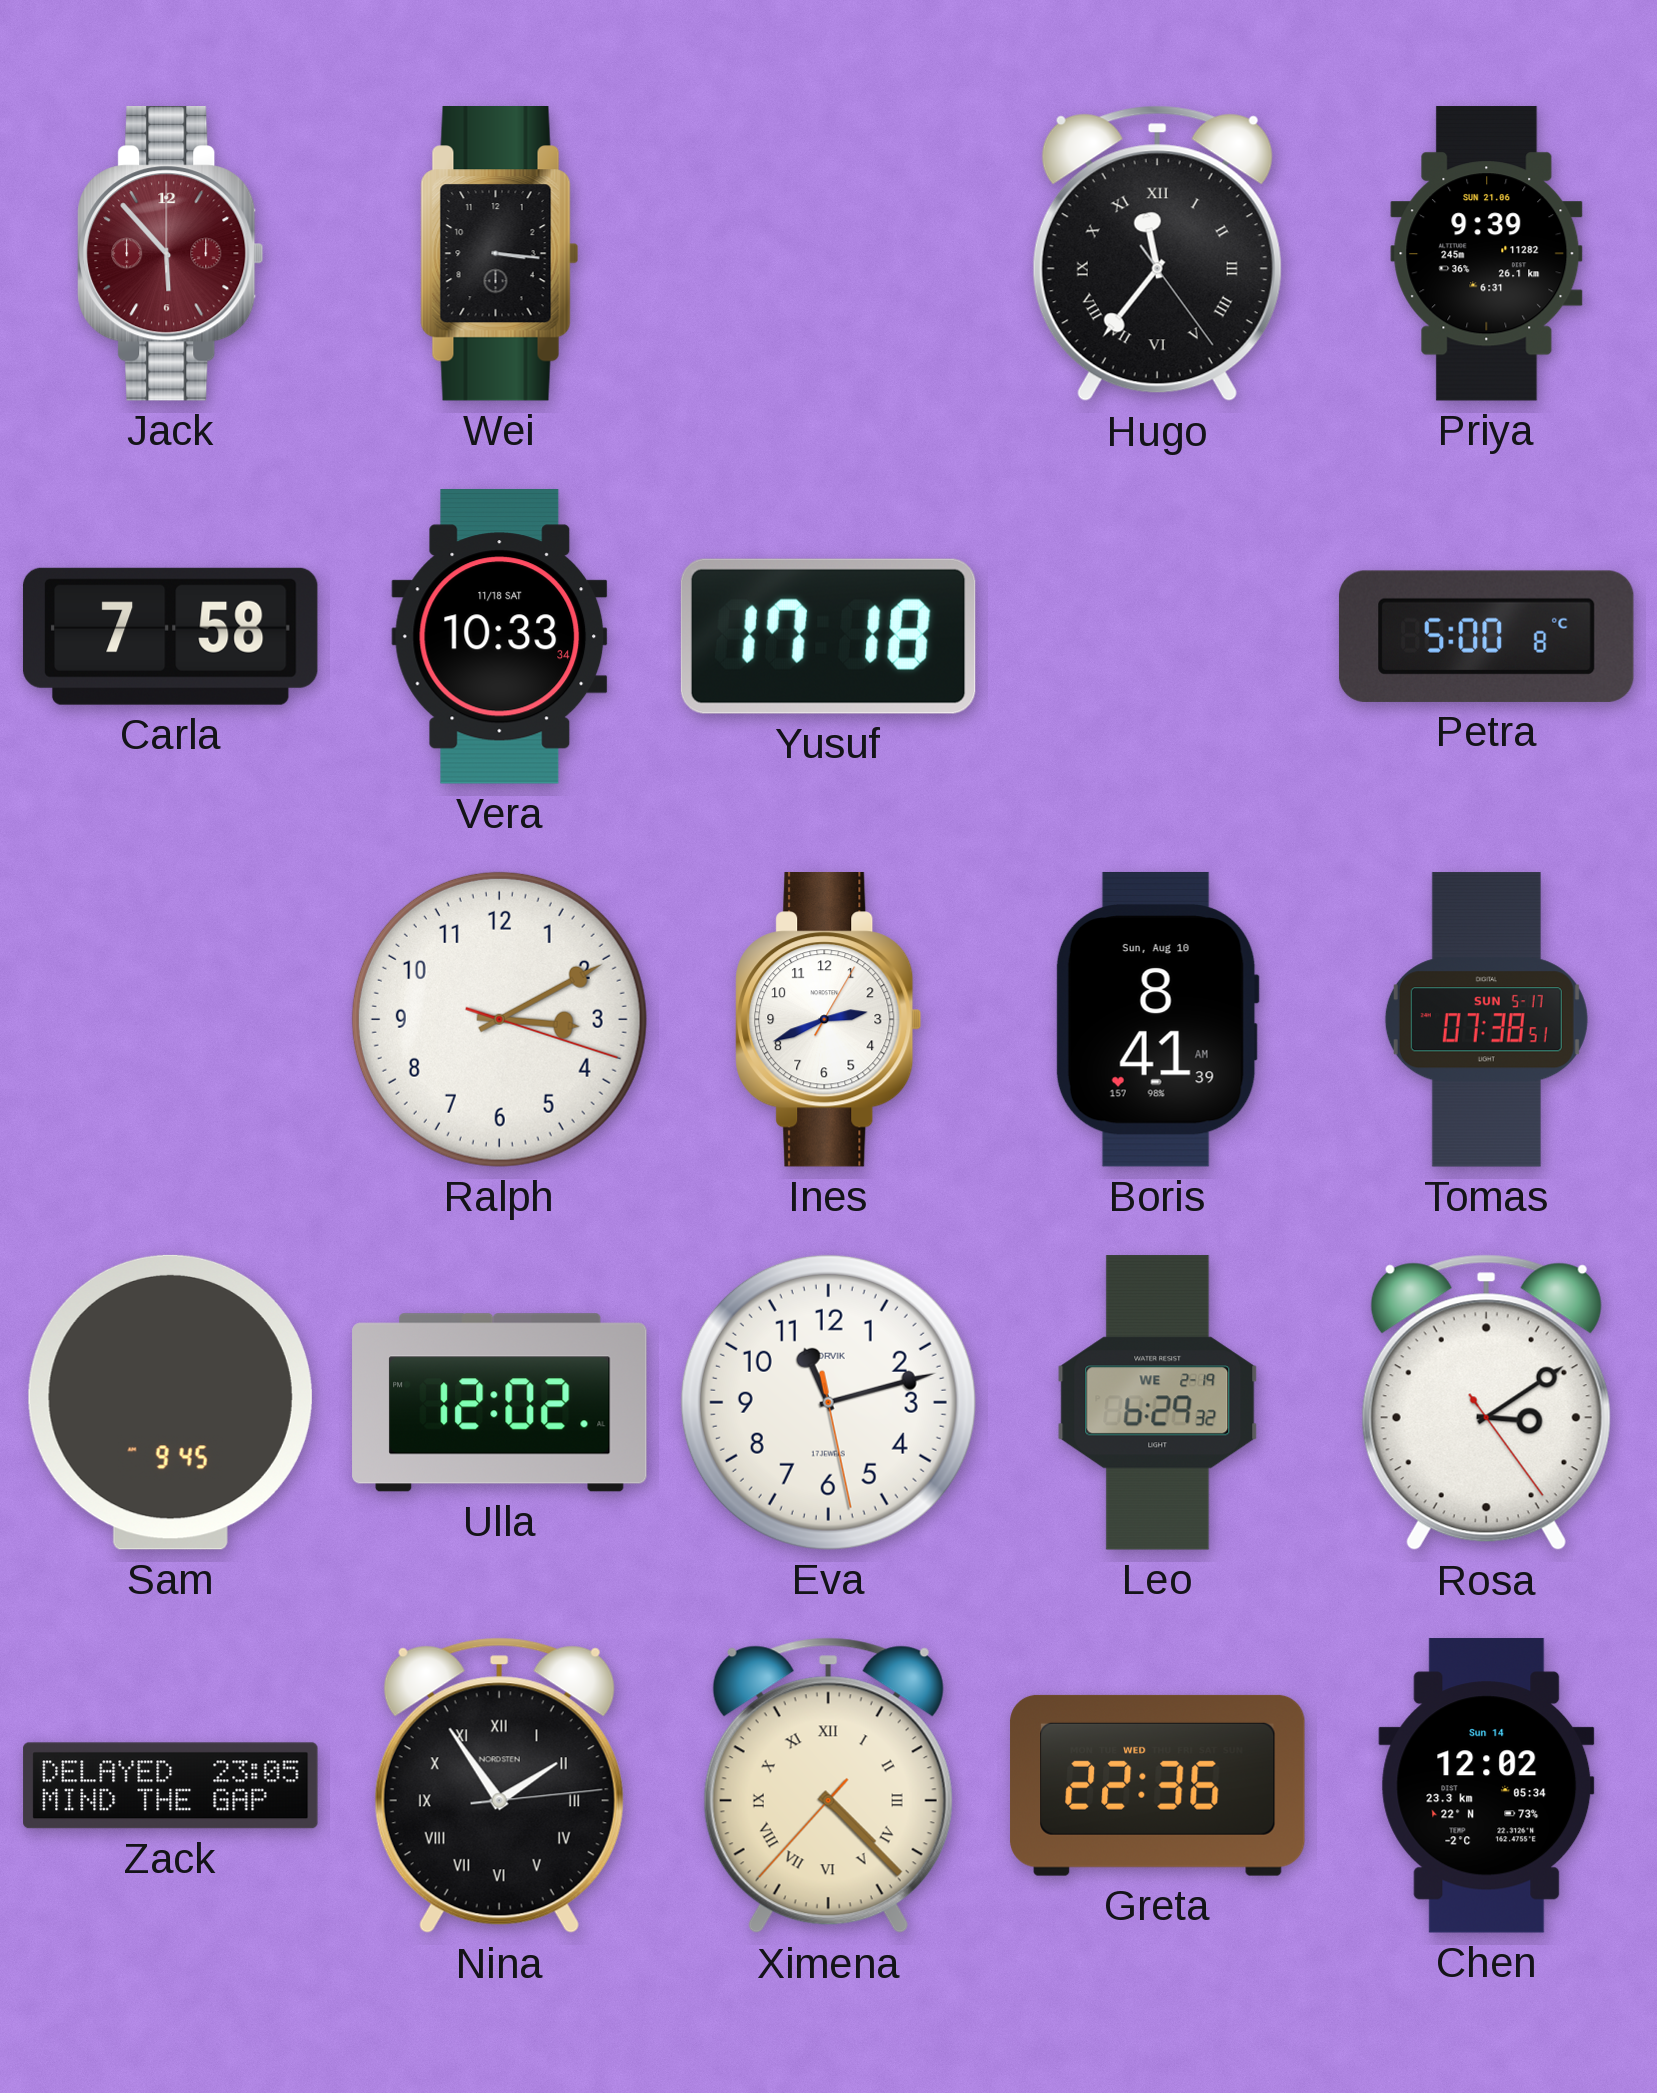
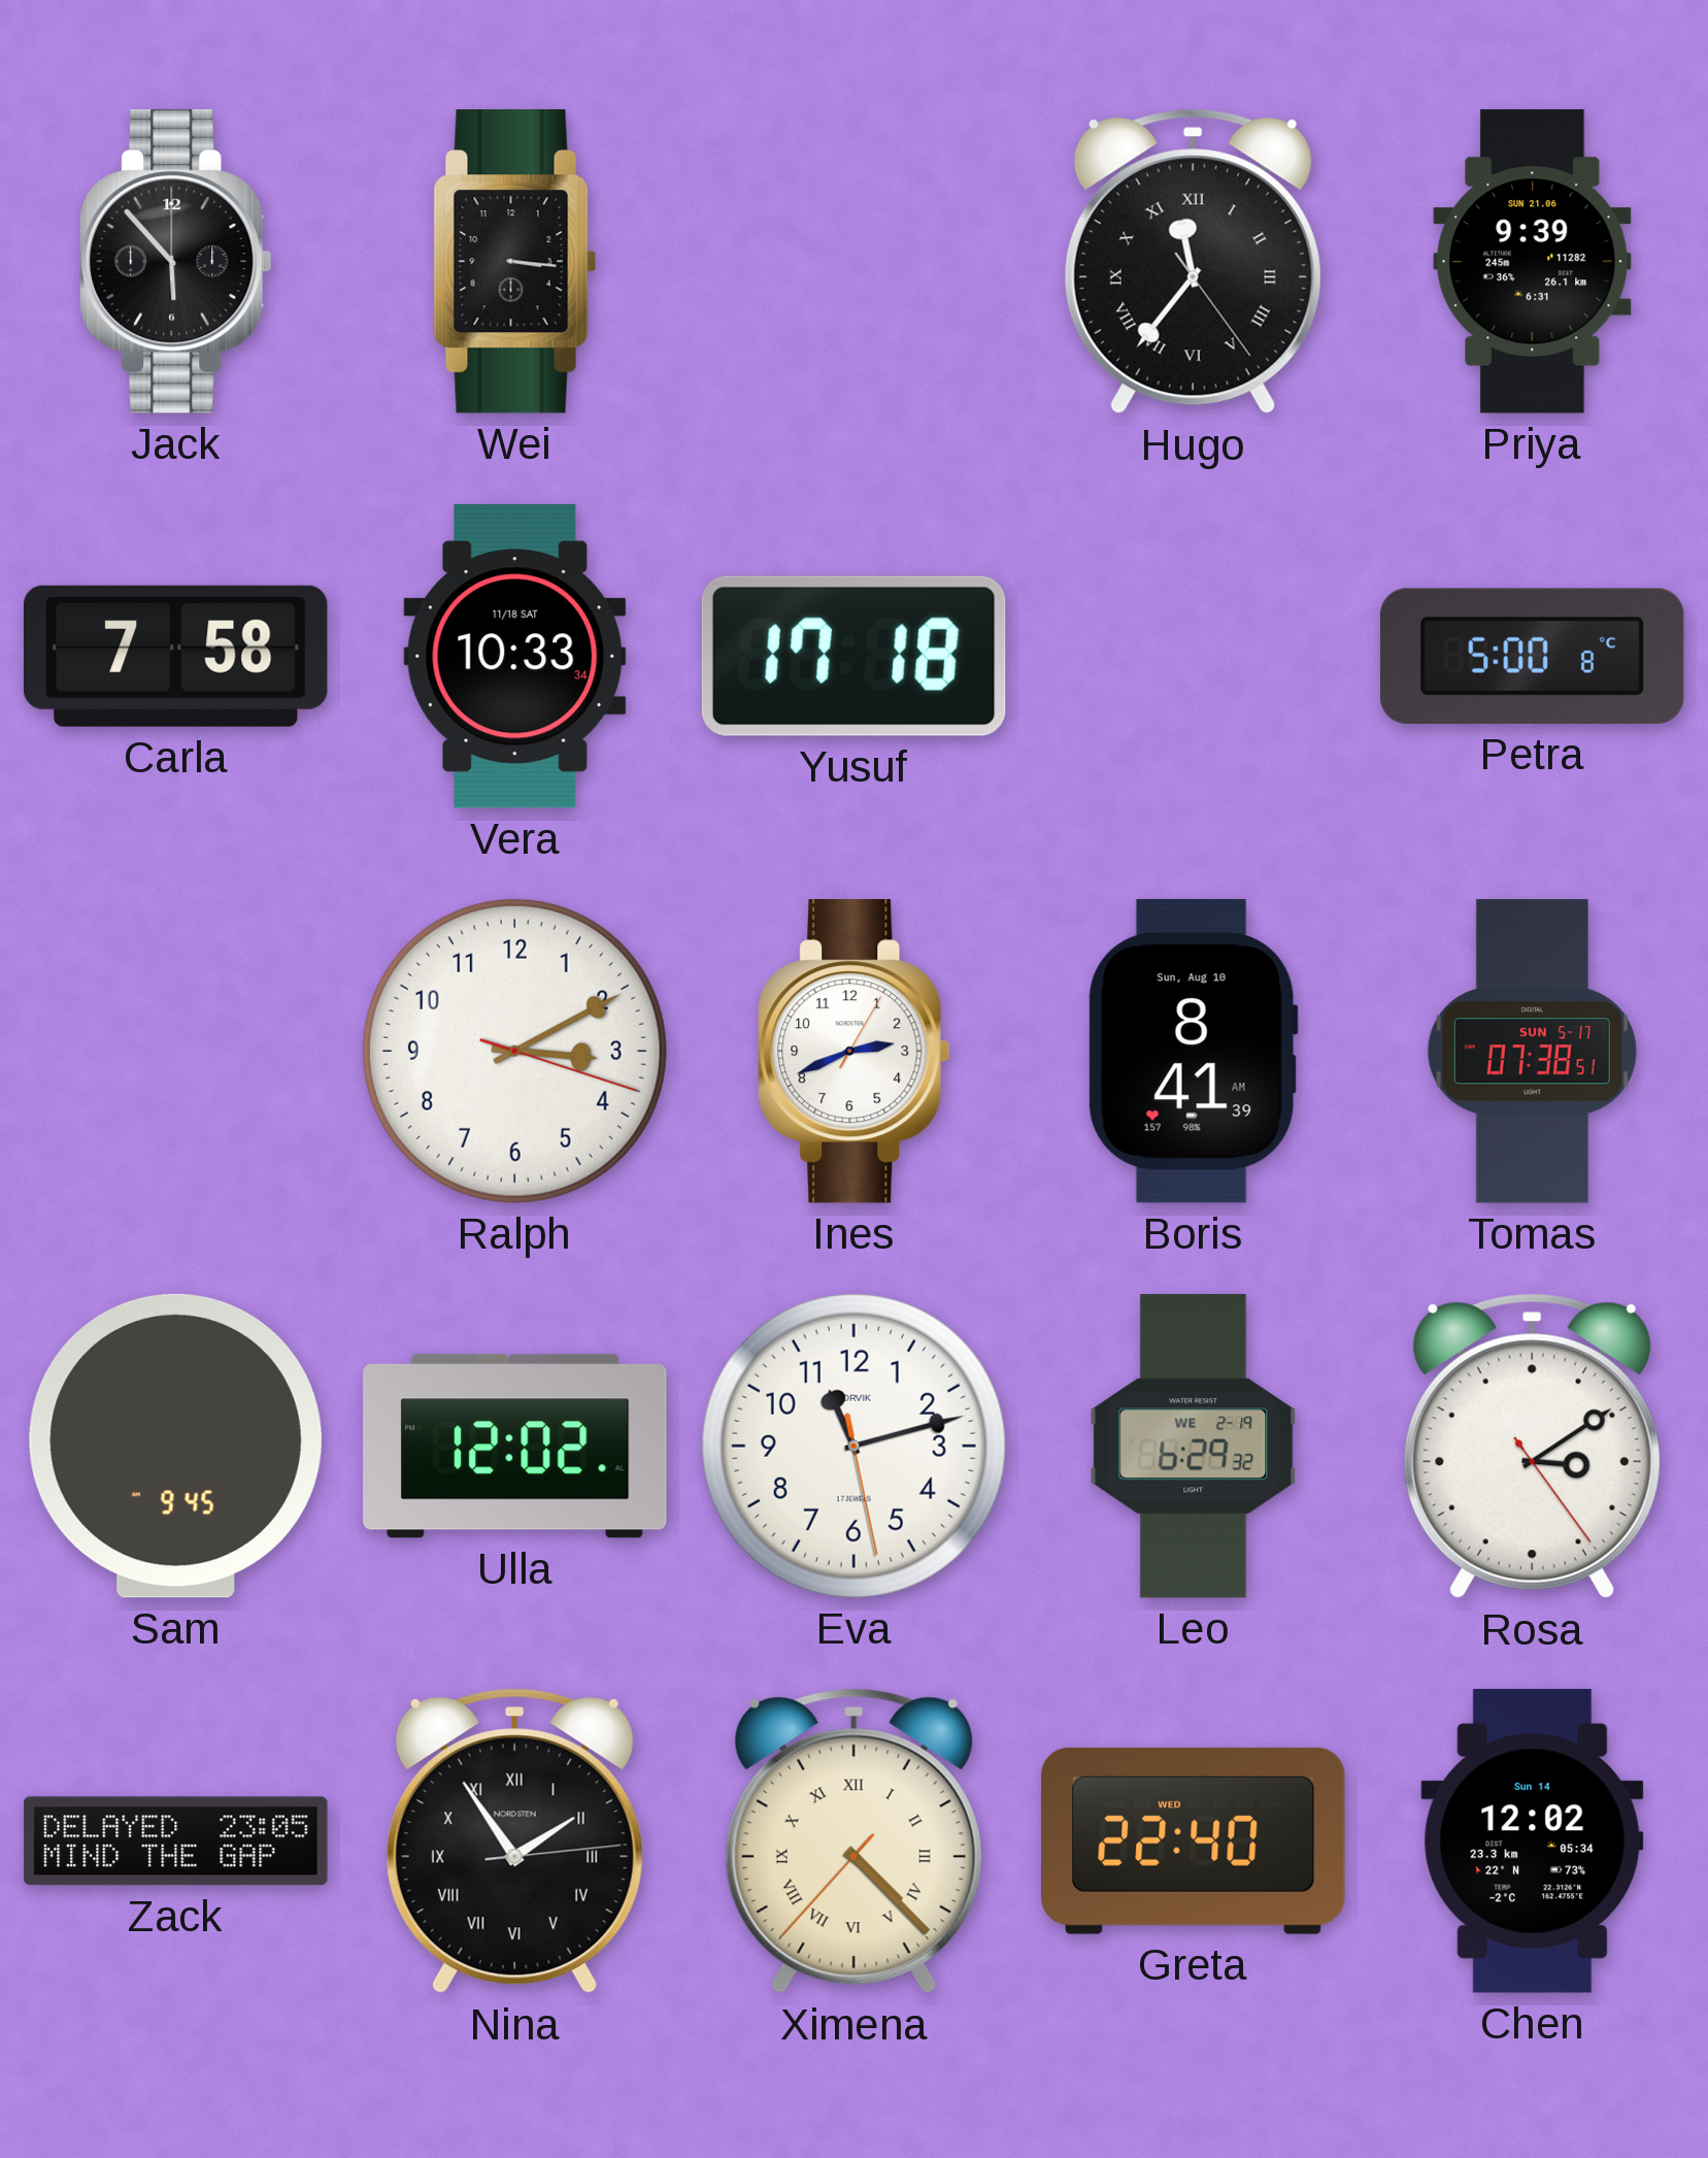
Jack dial: burgundy -> black (176, 262)
Greta: 22:36 -> 22:40 (1194, 1840)
